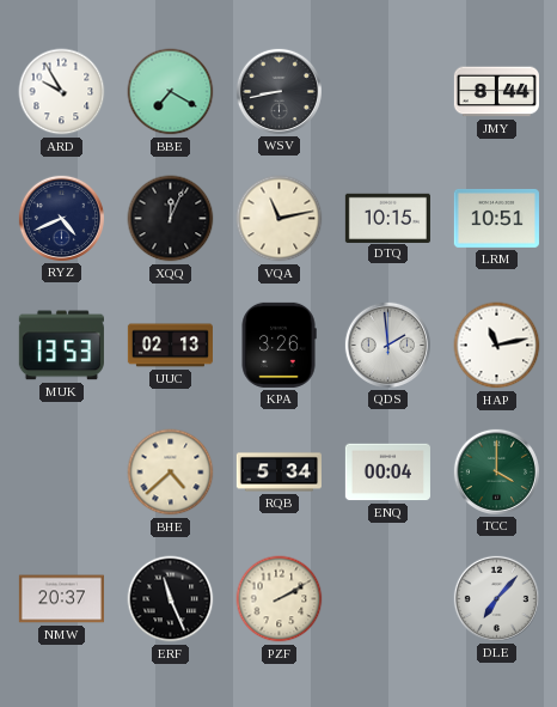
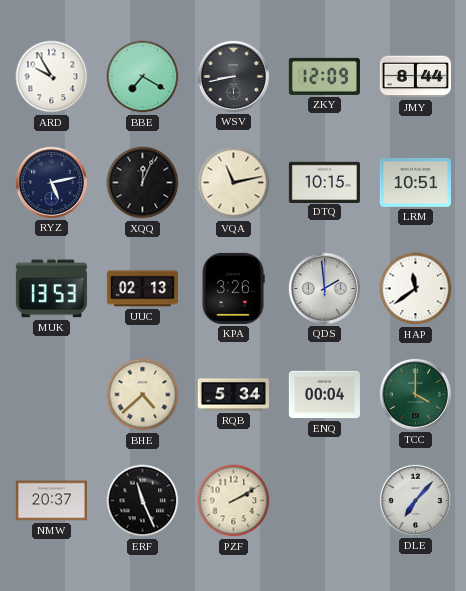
ZKY: none -> 12:09 (324, 76)
RYZ: 4:41 -> 5:13 (51, 182)
HAP: 11:13 -> 11:39 (416, 289)
